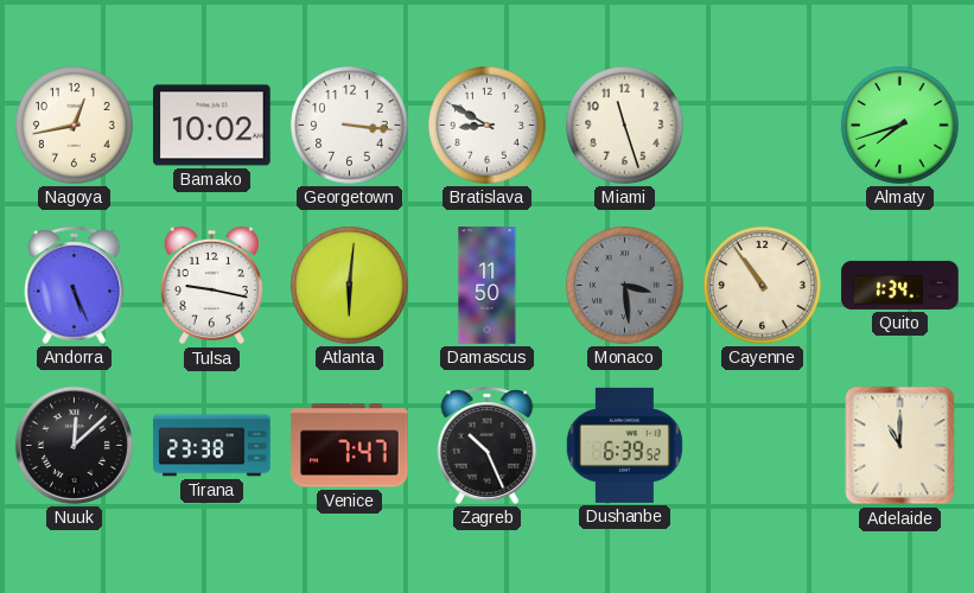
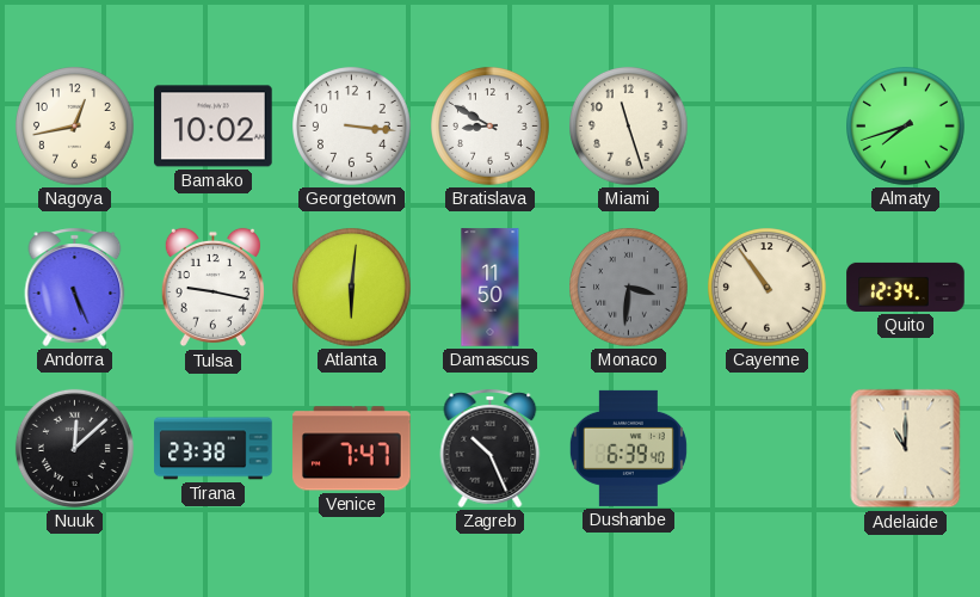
Monaco: 3:29 -> 3:31 (629, 288)
Quito: 1:34 -> 12:34 (906, 287)
Dushanbe: 6:39:52 -> 6:39:40 (628, 448)
